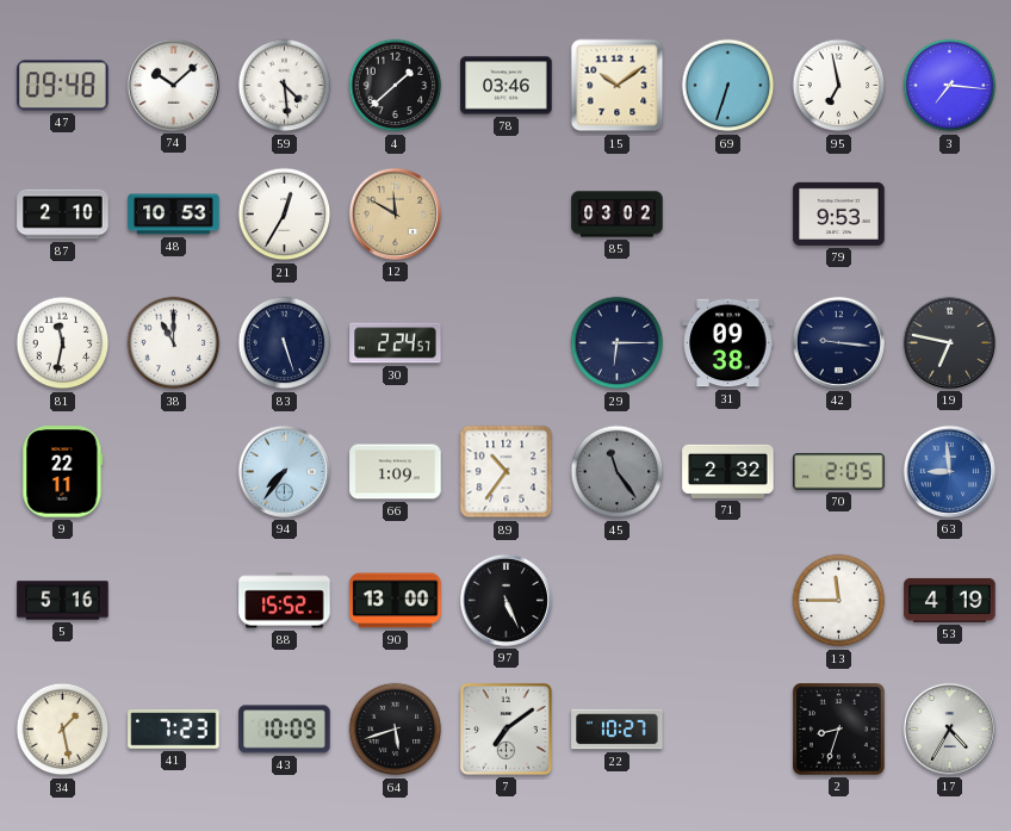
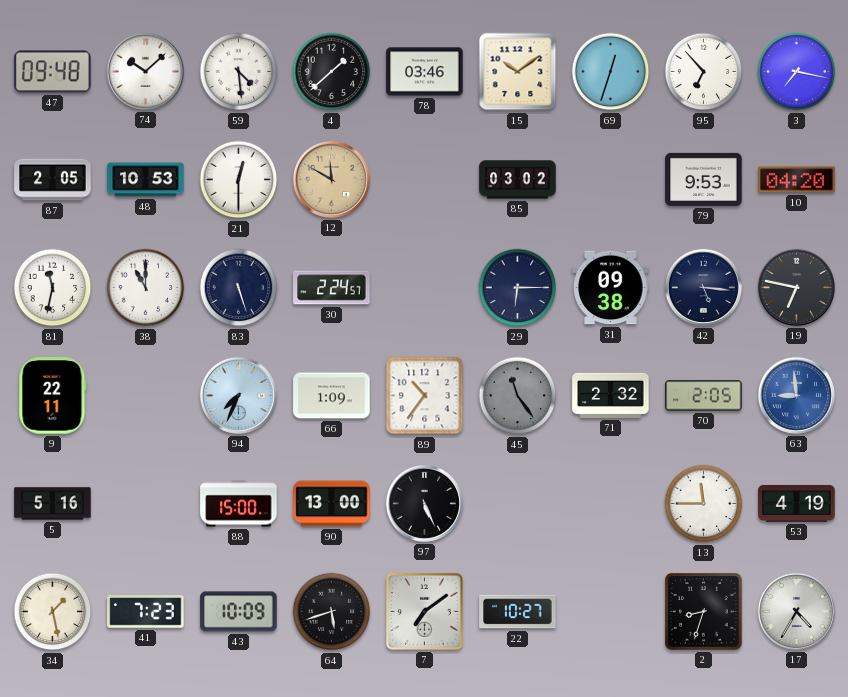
69: 6:33 -> 12:33 (611, 72)
95: 6:58 -> 6:53 (704, 72)
3: 7:16 -> 7:17 (797, 72)
87: 2:10 -> 2:05 (53, 180)
21: 12:35 -> 12:30 (239, 180)
10: none -> 04:20 (797, 180)
42: 9:16 -> 5:16 (703, 287)
94: 7:36 -> 7:34 (238, 395)
88: 15:52 -> 15:00 (239, 504)
